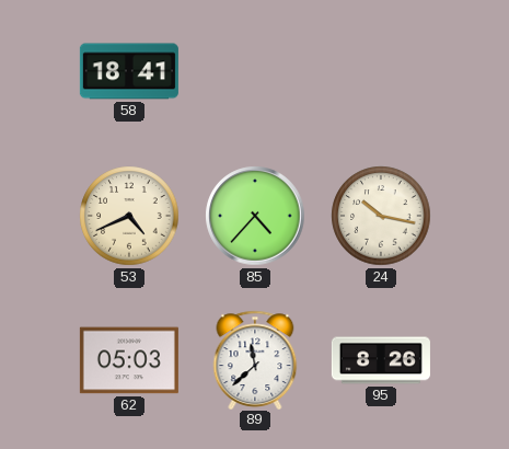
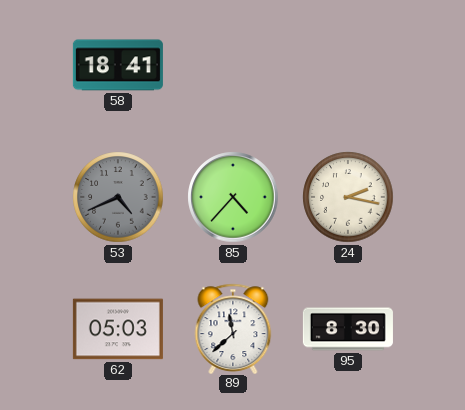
53 dial: cream -> grey (118, 197)
24: 10:17 -> 2:17 (348, 197)
95: 8:26 -> 8:30 (348, 329)
